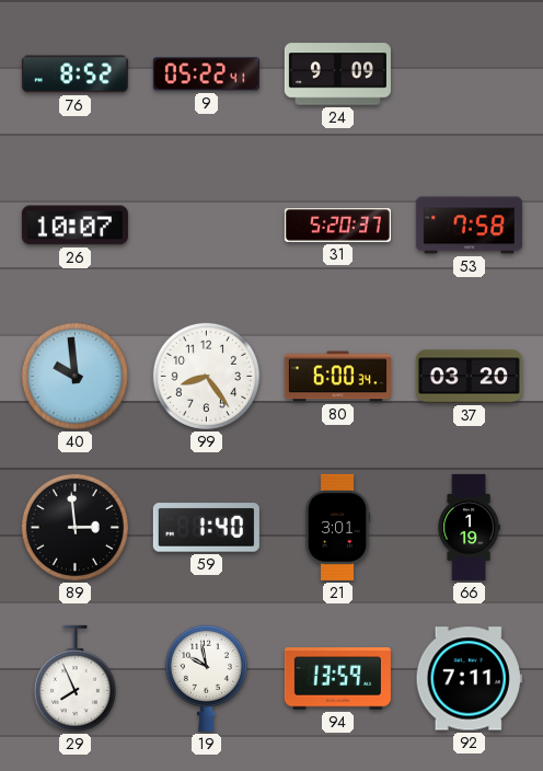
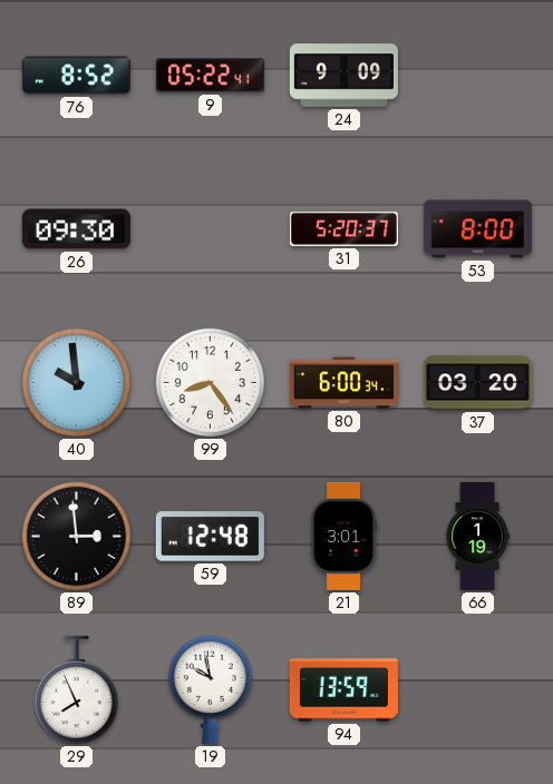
26: 10:07 -> 09:30 (76, 229)
53: 7:58 -> 8:00 (477, 229)
59: 1:40 -> 12:48 (210, 537)
92: 7:11 -> none (469, 679)
